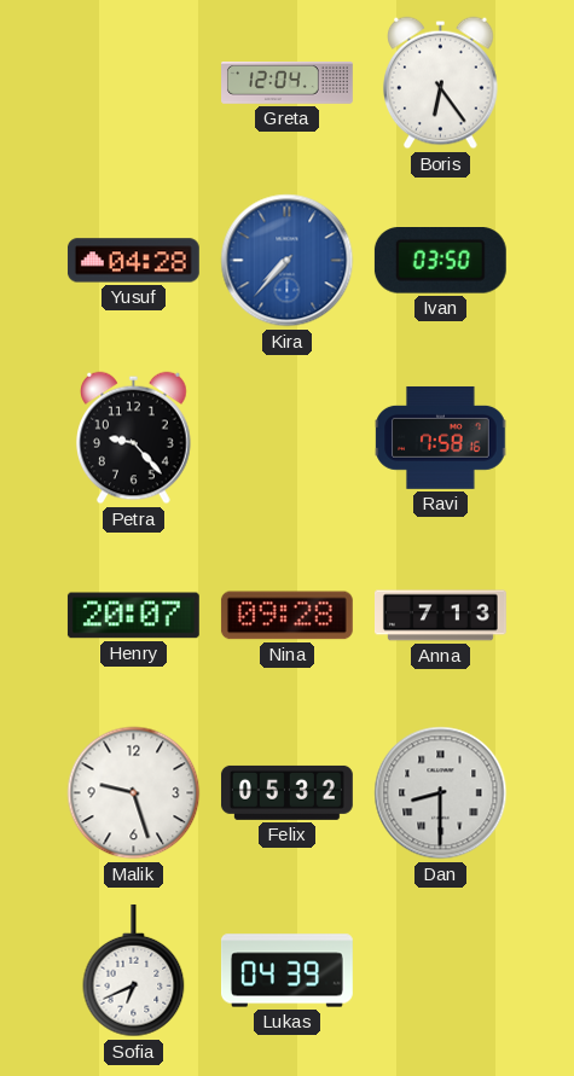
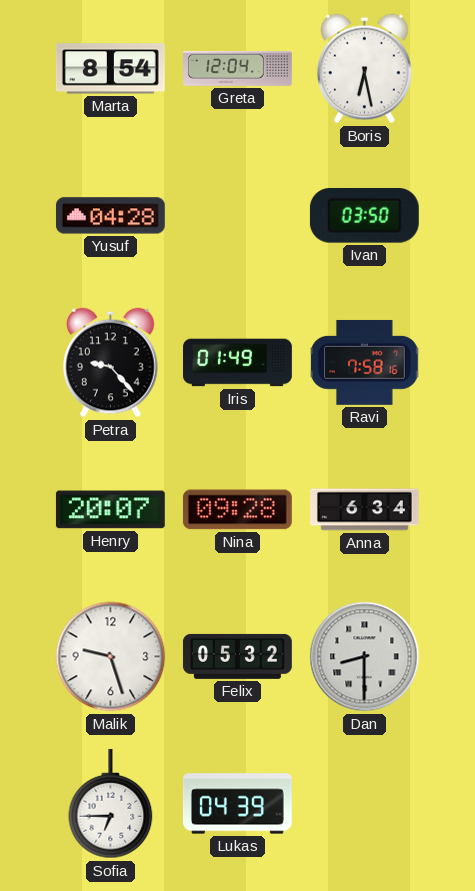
Marta: none -> 8:54 (110, 69)
Boris: 6:24 -> 6:28 (365, 69)
Kira: 7:37 -> none (288, 261)
Iris: none -> 01:49 (238, 363)
Anna: 7:13 -> 6:34 (365, 510)
Sofia: 6:41 -> 6:45 (111, 804)
